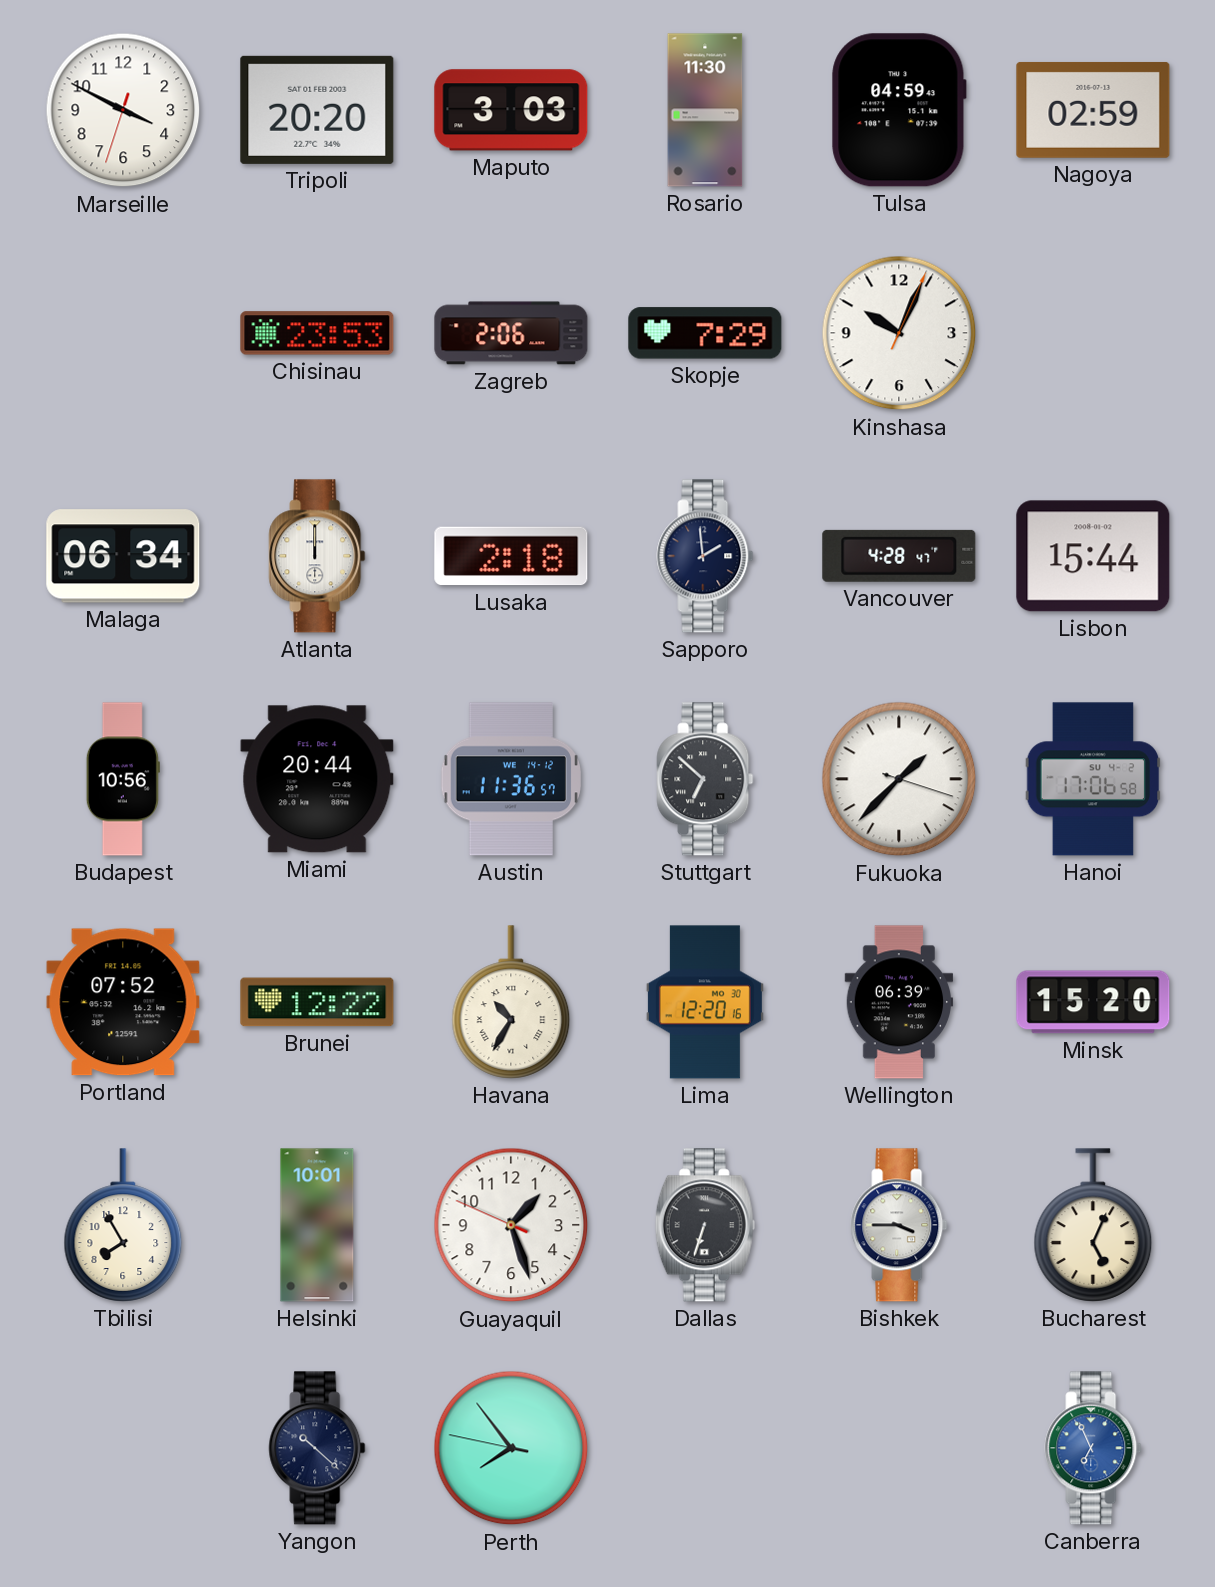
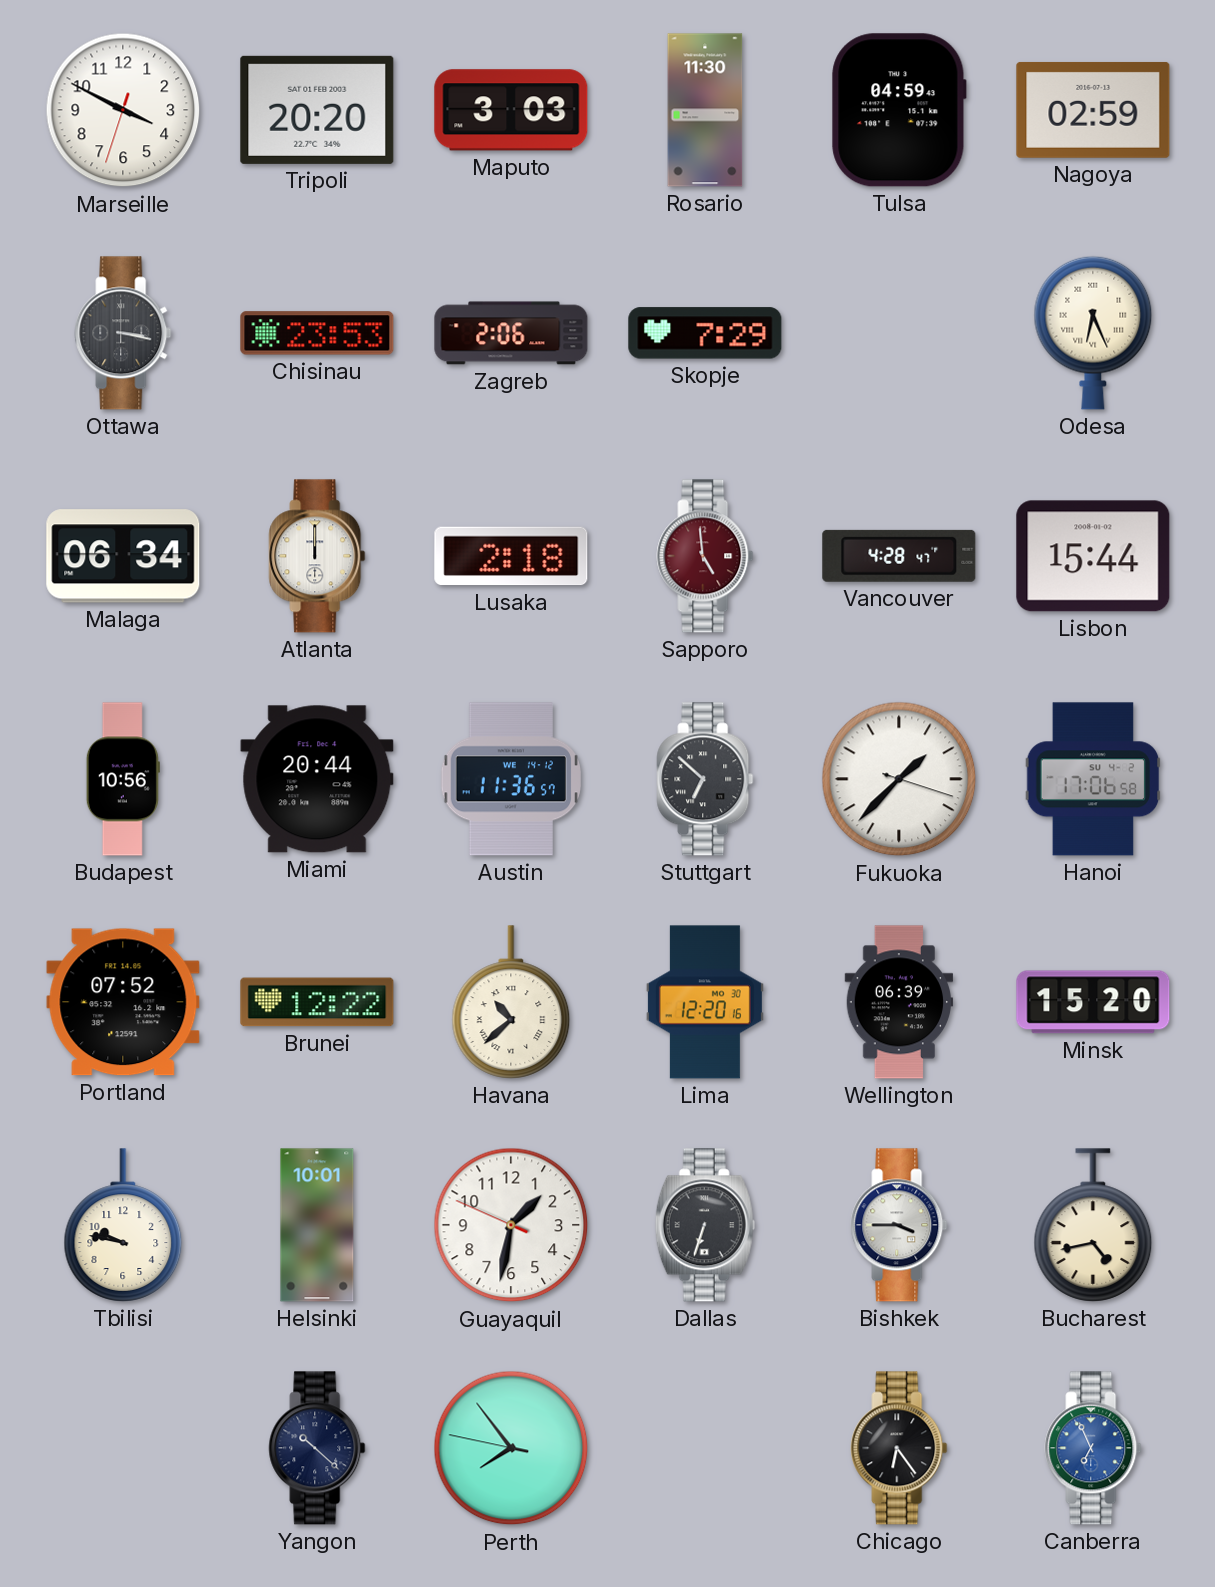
Ottawa: none -> 3:17 (123, 333)
Kinshasa: 10:04 -> none (899, 333)
Odesa: none -> 6:26 (1093, 333)
Sapporo: 1:59 -> 4:59 (705, 556)
Sapporo dial: navy -> burgundy (705, 556)
Havana: 10:35 -> 10:38 (511, 1002)
Tbilisi: 7:55 -> 9:47 (123, 1225)
Guayaquil: 1:26 -> 1:31 (511, 1225)
Bucharest: 5:04 -> 4:43 (1093, 1225)
Chicago: none -> 6:24 (899, 1448)
